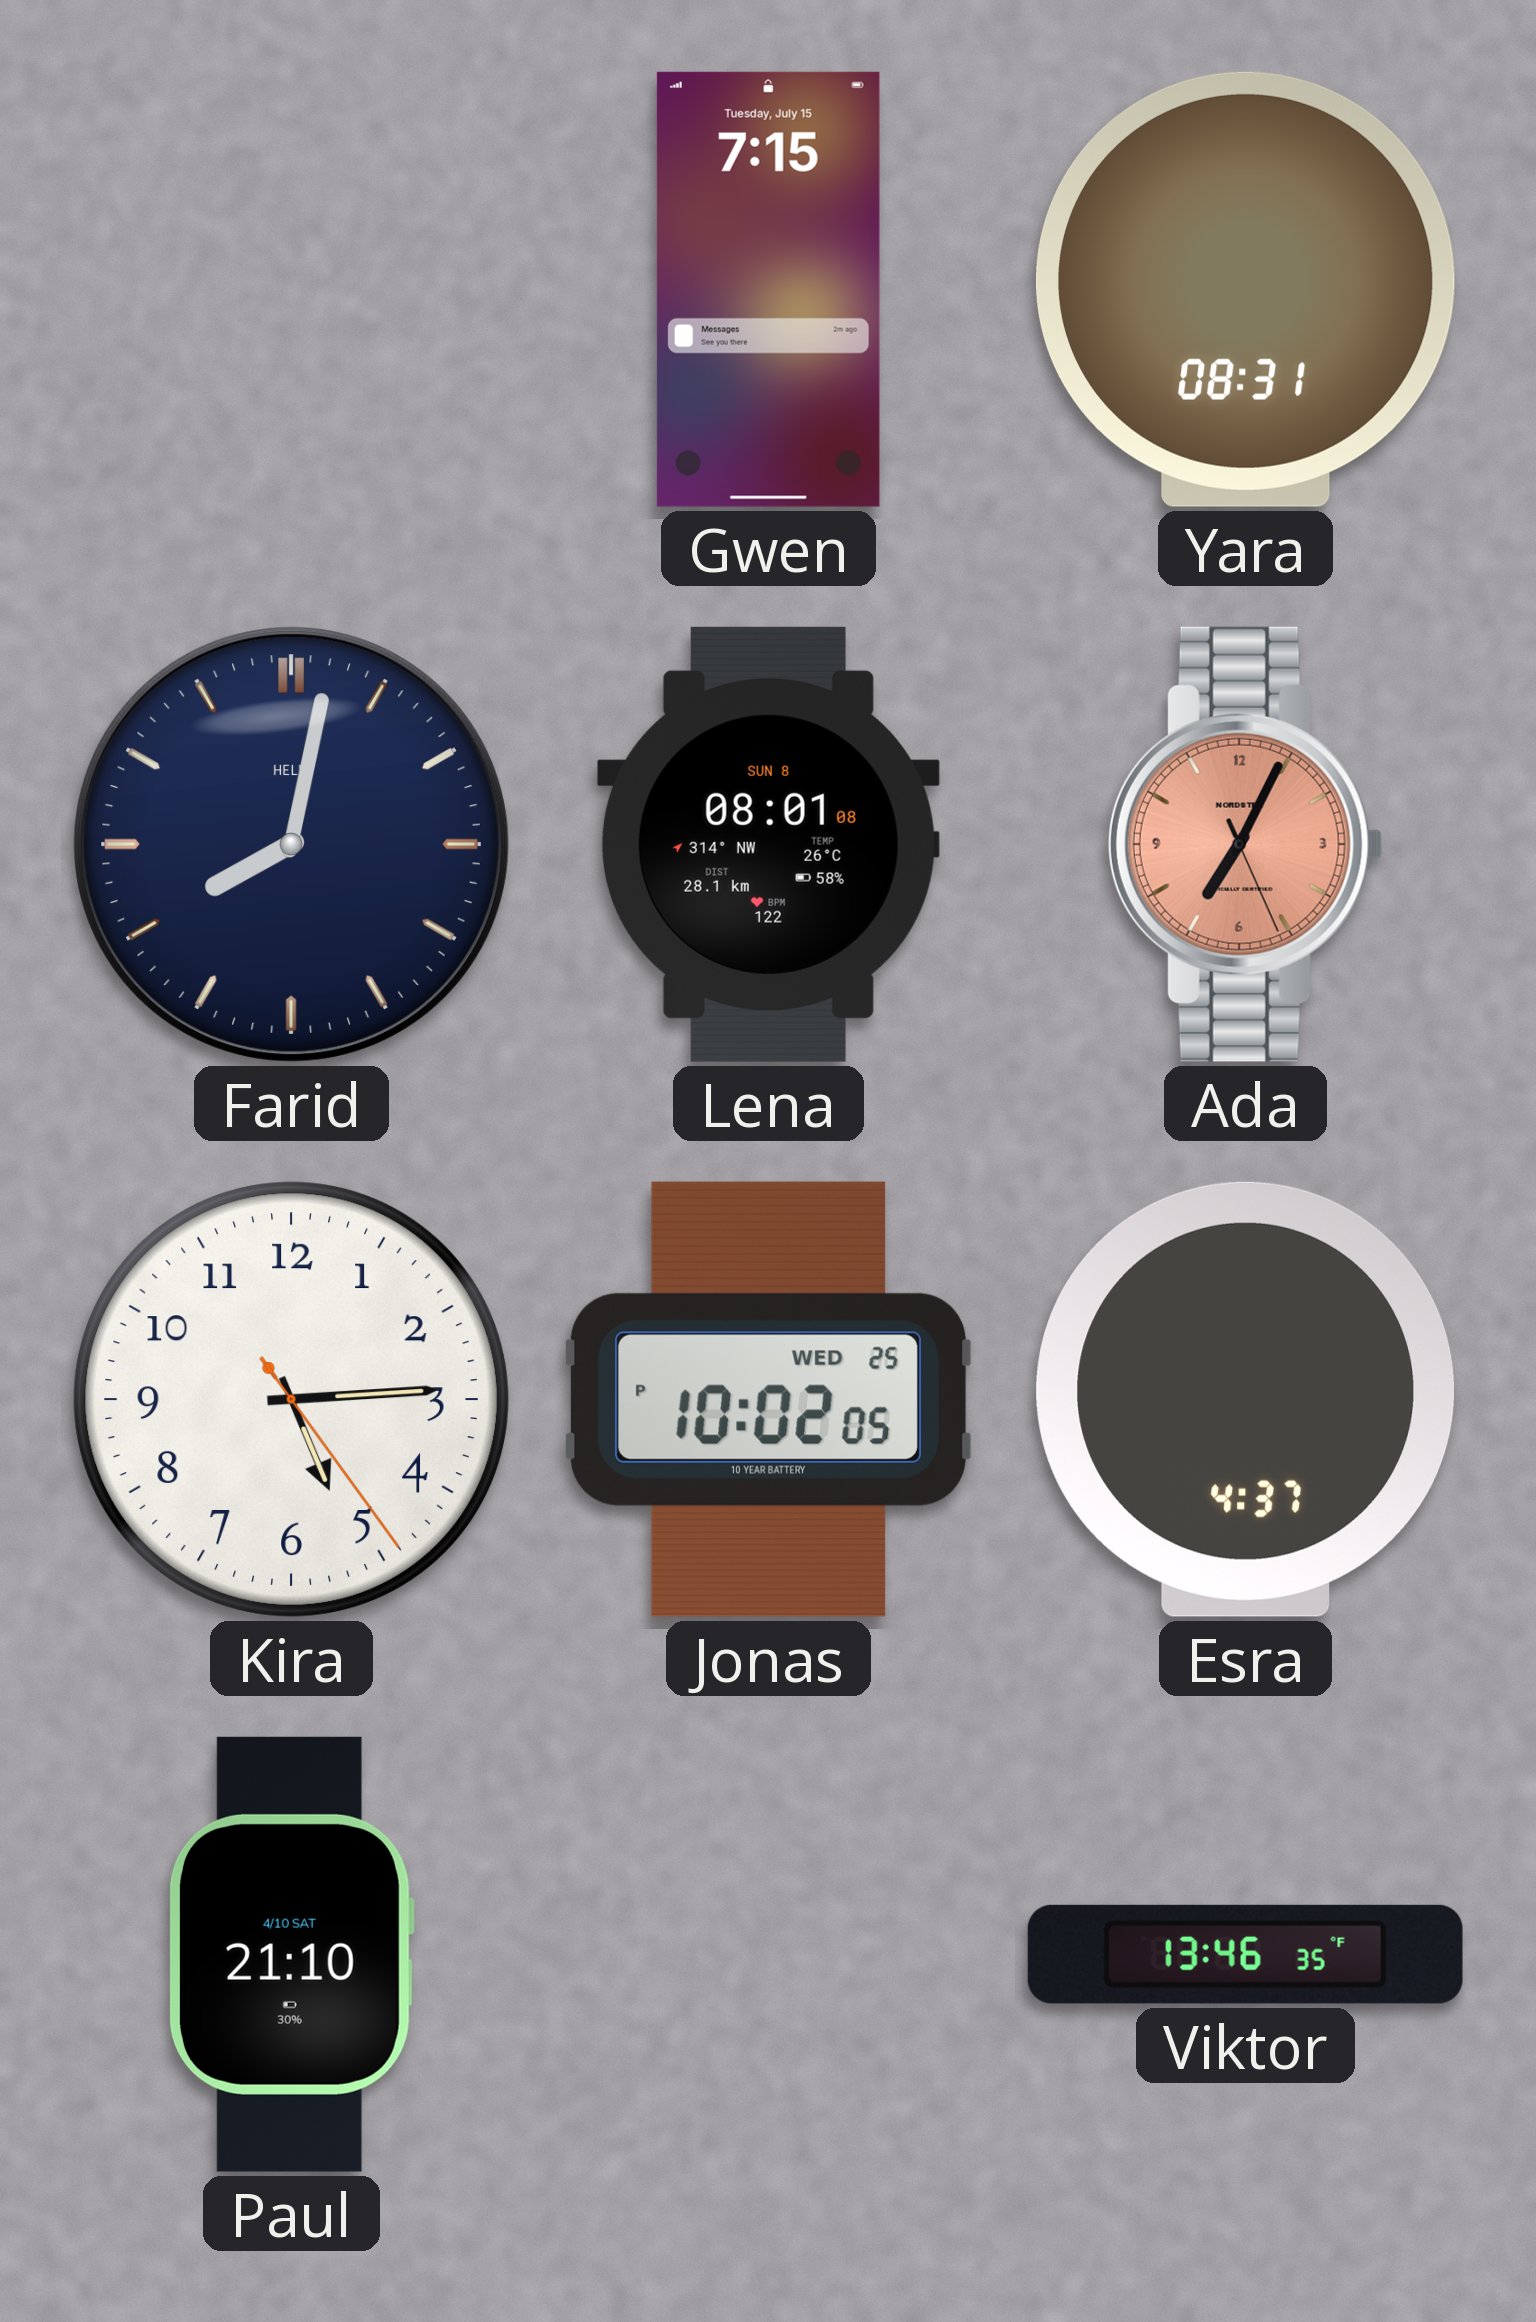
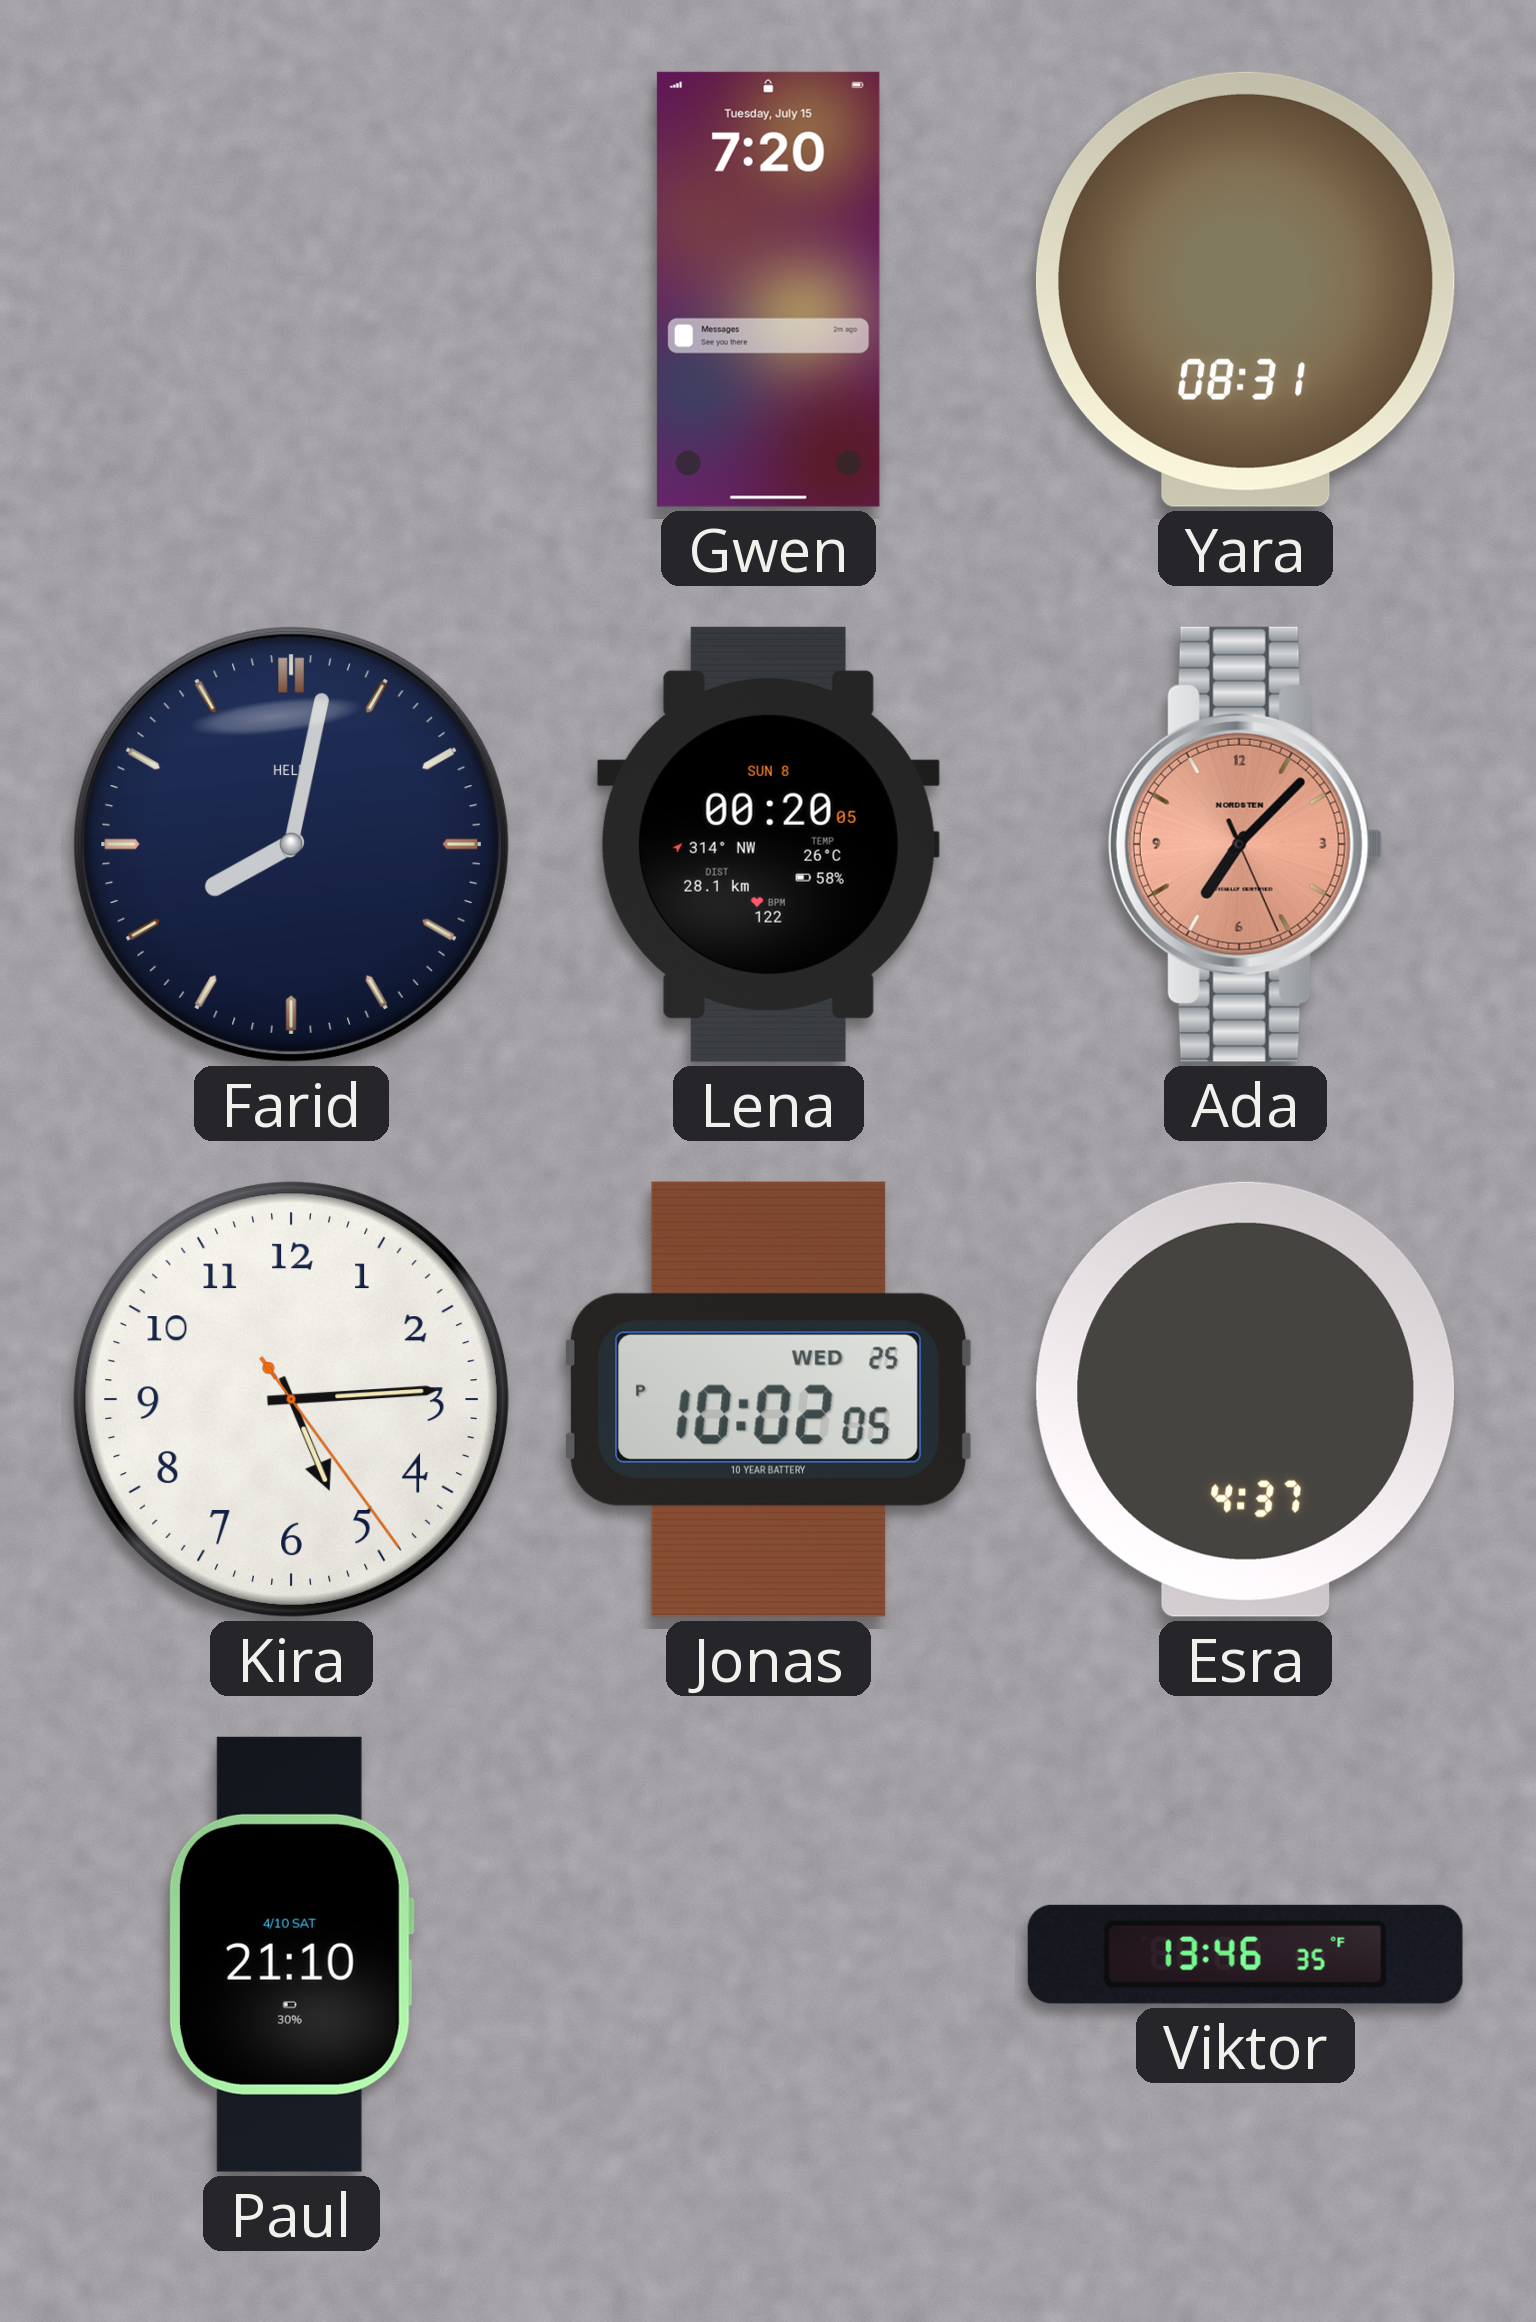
Gwen: 7:15 -> 7:20 (768, 289)
Lena: 08:01 -> 00:20 (768, 844)
Ada: 7:04 -> 7:07 (1245, 844)
